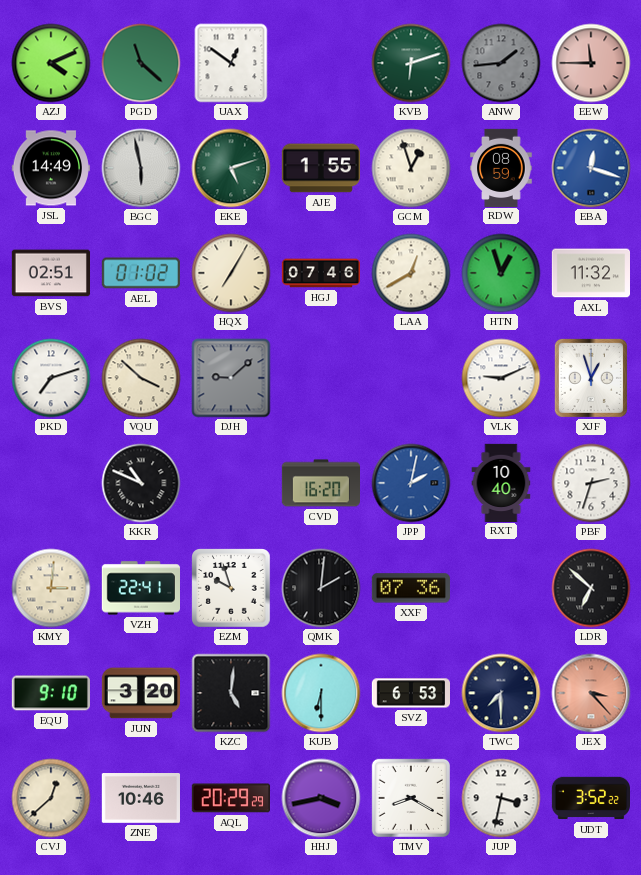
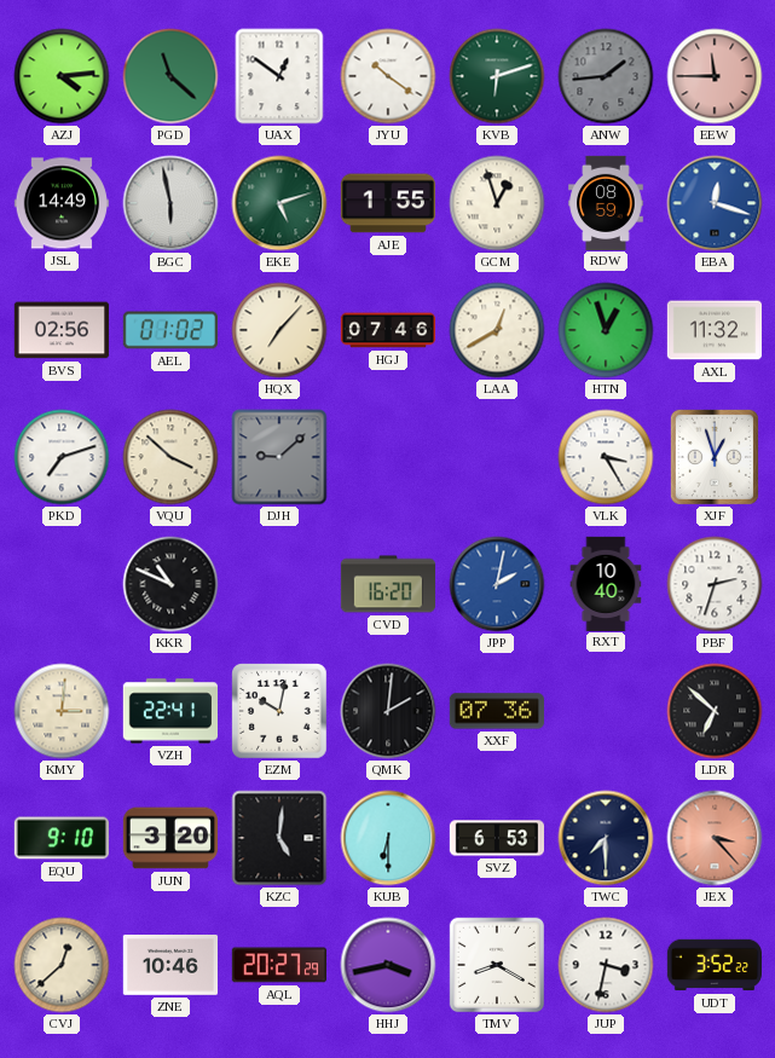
AZJ: 4:11 -> 4:14 (62, 76)
JYU: none -> 10:21 (388, 76)
BVS: 02:51 -> 02:56 (60, 330)
HQX: 7:05 -> 7:07 (279, 330)
VLK: 9:11 -> 3:25 (606, 457)
EZM: 9:57 -> 10:02 (279, 711)
AQL: 20:29 -> 20:27 (279, 965)
